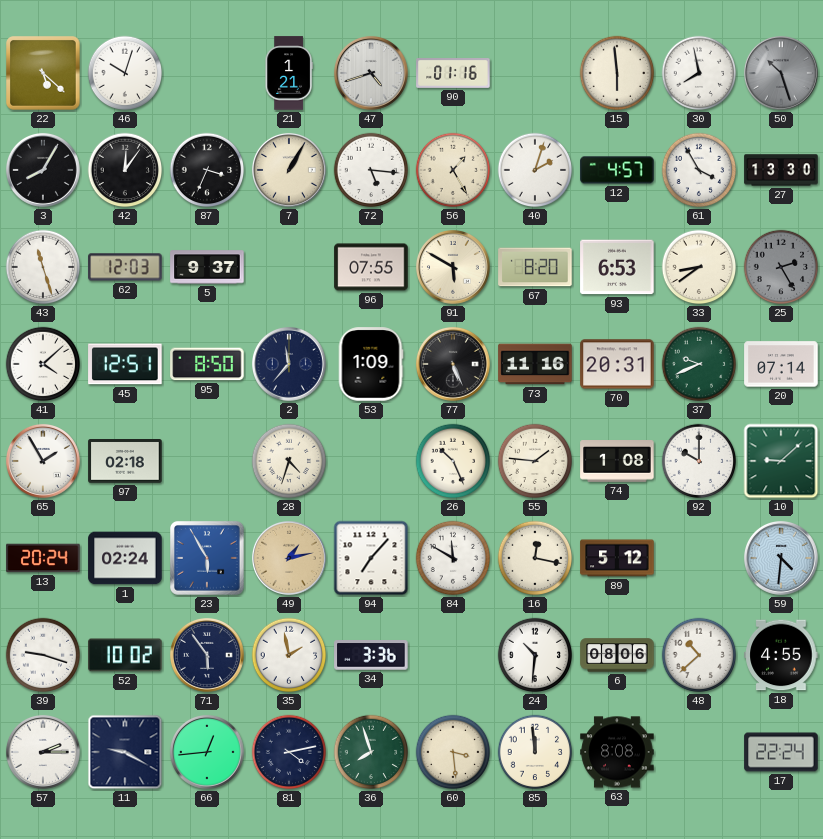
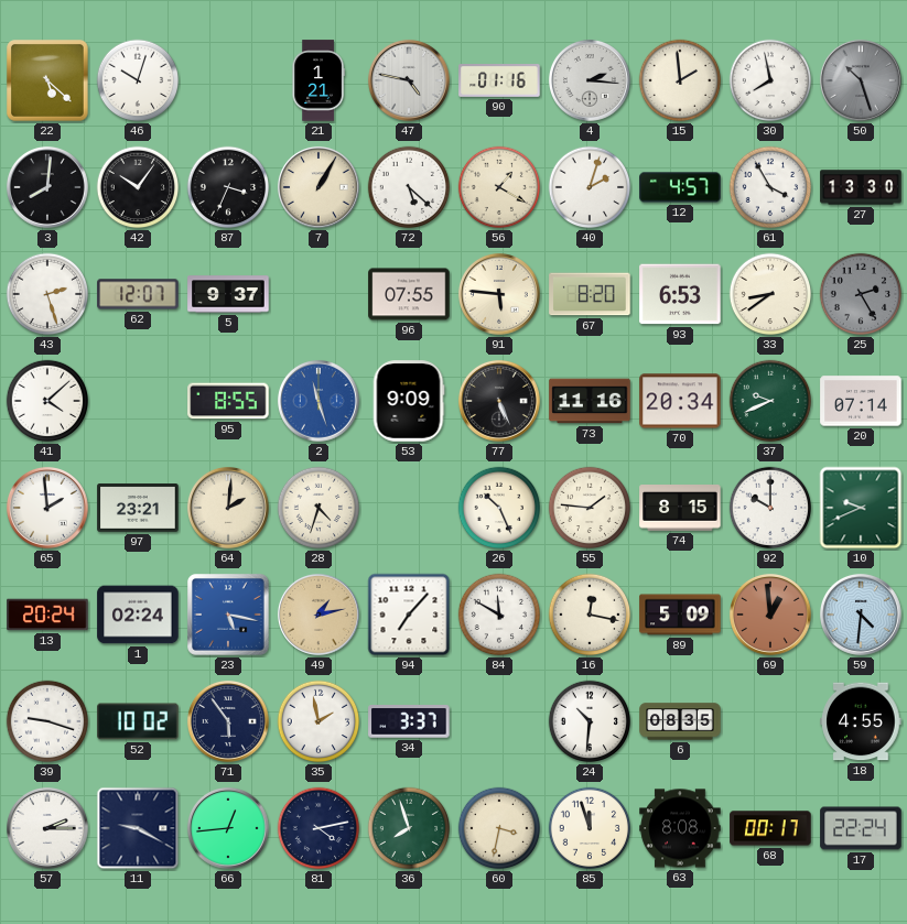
47: 4:42 -> 4:47 (409, 80)
4: none -> 2:16 (590, 80)
15: 5:59 -> 1:59 (680, 80)
3: 8:05 -> 8:01 (47, 187)
42: 12:06 -> 10:06 (138, 187)
72: 5:16 -> 5:22 (409, 187)
56: 1:25 -> 1:20 (499, 187)
43: 11:27 -> 2:27 (47, 294)
62: 12:03 -> 12:07 (138, 294)
91: 5:50 -> 5:46 (499, 294)
45: 12:51 -> none (125, 364)
95: 8:50 -> 8:55 (228, 401)
2: 11:37 -> 11:27 (318, 401)
2 dial: navy -> blue (318, 401)
53: 1:09 -> 9:09 (409, 401)
70: 20:31 -> 20:34 (680, 401)
65: 1:55 -> 1:59 (47, 508)
97: 02:18 -> 23:21 (138, 508)
64: none -> 2:01 (228, 508)
74: 1:08 -> 8:15 (680, 509)
10: 9:08 -> 9:41 (861, 508)
23: 5:55 -> 5:17 (229, 616)
89: 5:12 -> 5:09 (680, 615)
69: none -> 12:59 (770, 615)
34: 3:36 -> 3:37 (409, 721)
6: 08:06 -> 08:35 (680, 721)
48: 10:38 -> none (699, 655)
60: 3:29 -> 3:32 (499, 828)
85: 11:59 -> 11:57 (590, 828)
68: none -> 00:17 (770, 828)
